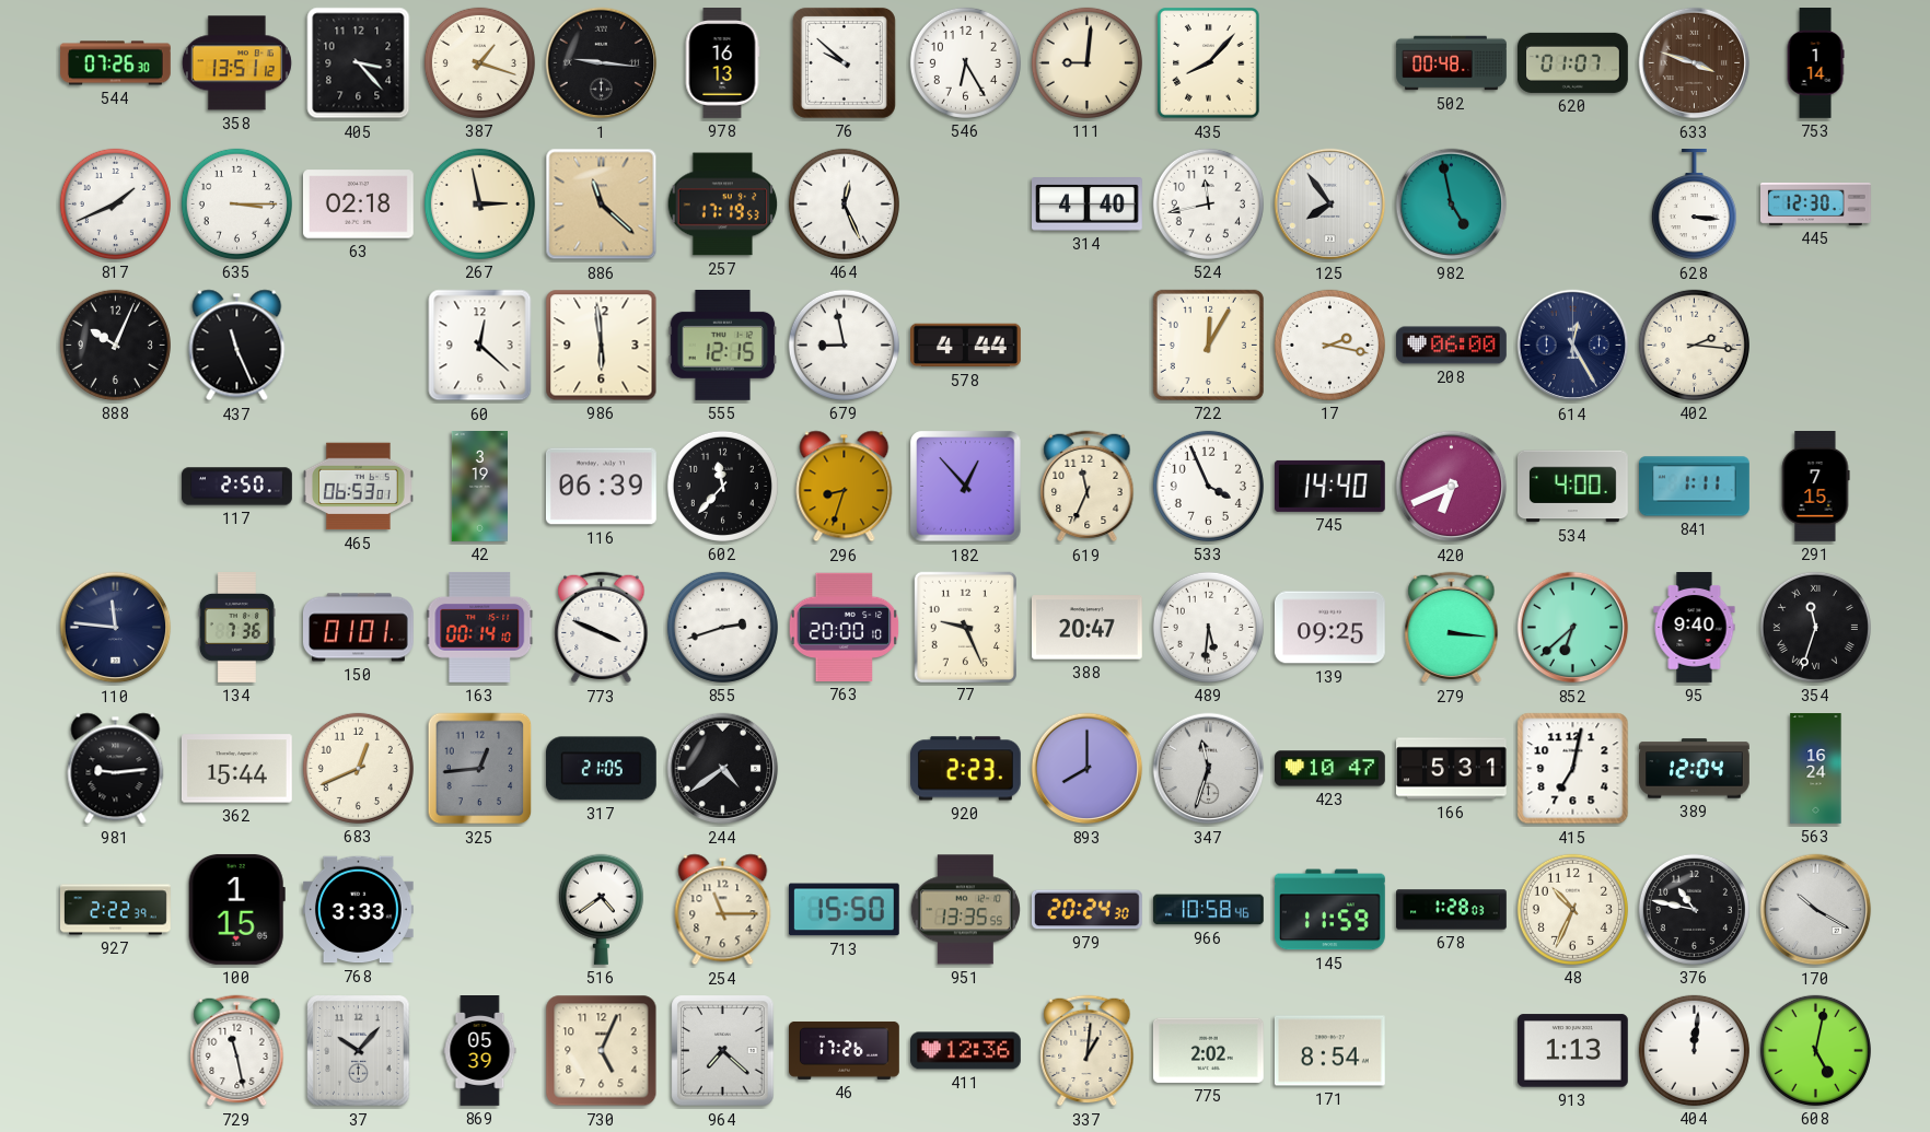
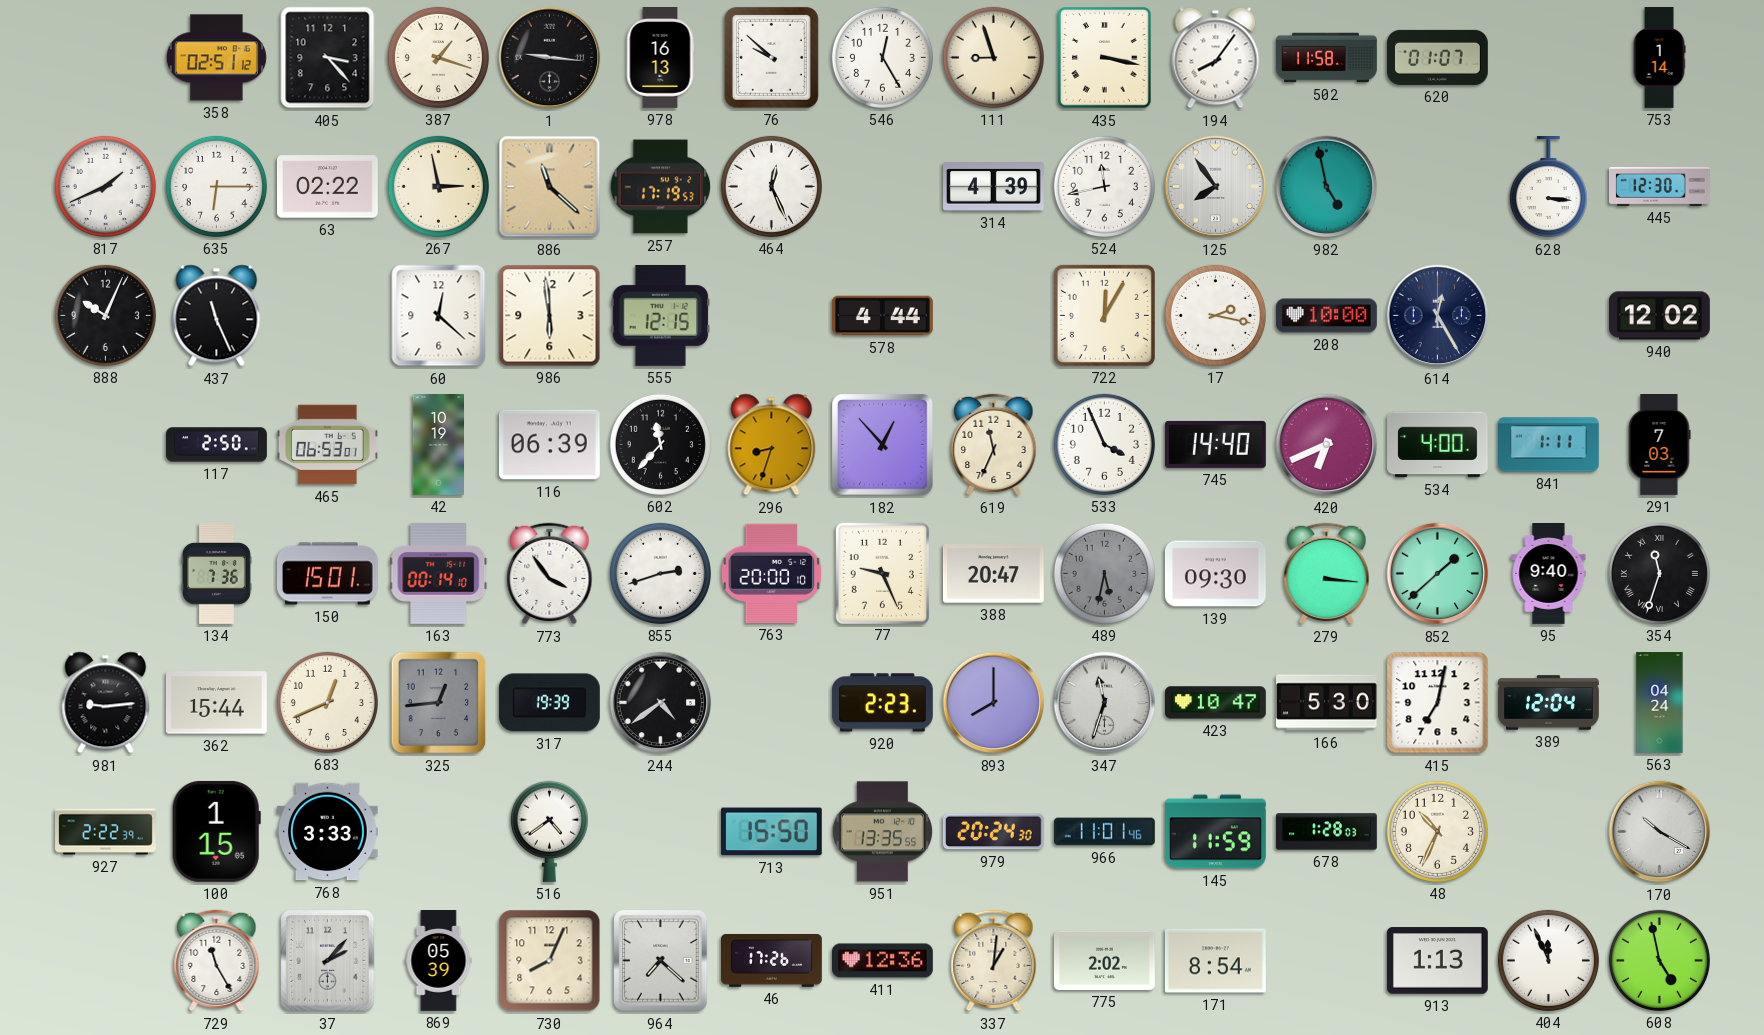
544: 07:26 -> none (116, 63)
358: 13:51 -> 02:51 (216, 58)
546: 6:25 -> 12:25 (882, 57)
111: 9:01 -> 8:57 (993, 57)
435: 8:07 -> 3:17 (1105, 58)
194: none -> 8:06 (1216, 58)
502: 00:48 -> 11:58 (1327, 58)
633: 3:48 -> none (1695, 63)
635: 3:15 -> 6:15 (216, 186)
63: 02:18 -> 02:22 (328, 187)
314: 4:40 -> 4:39 (994, 187)
679: 8:58 -> none (844, 345)
208: 06:00 -> 10:00 (1327, 316)
402: 2:16 -> none (1694, 345)
940: none -> 12:02 (1660, 316)
42: 3:19 -> 10:19 (438, 445)
291: 7:15 -> 7:03 (1659, 445)
110: 11:46 -> none (116, 628)
150: 01:01 -> 15:01 (328, 574)
773: 3:49 -> 3:54 (550, 574)
489: 5:31 -> 5:32 (1104, 573)
489 dial: white -> grey (1104, 573)
139: 09:25 -> 09:30 (1215, 574)
852: 6:38 -> 1:38 (1438, 574)
317: 21:05 -> 19:39 (549, 703)
166: 5:31 -> 5:30 (1327, 703)
563: 16:24 -> 04:24 (1660, 703)
254: 11:15 -> none (723, 910)
966: 10:58 -> 11:01 (1104, 832)
376: 10:47 -> none (1694, 909)
729: 11:28 -> 11:25 (217, 961)
37: 10:07 -> 2:07 (328, 961)
730: 5:04 -> 8:04 (550, 961)
404: 12:01 -> 11:56 (1548, 960)
608: 5:02 -> 4:58 (1659, 960)
